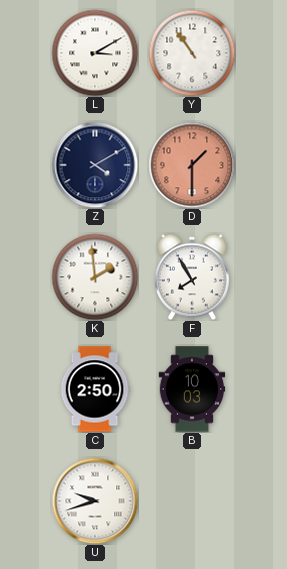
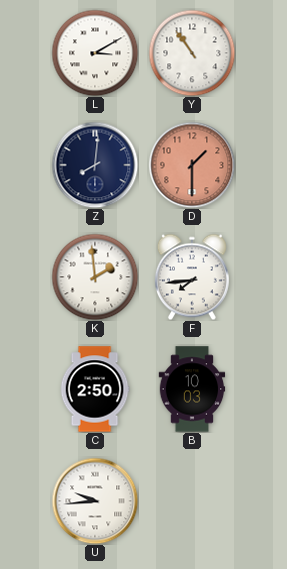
Z: 4:10 -> 8:01 (95, 165)
F: 7:55 -> 7:44 (192, 277)
U: 9:42 -> 9:44 (95, 501)
